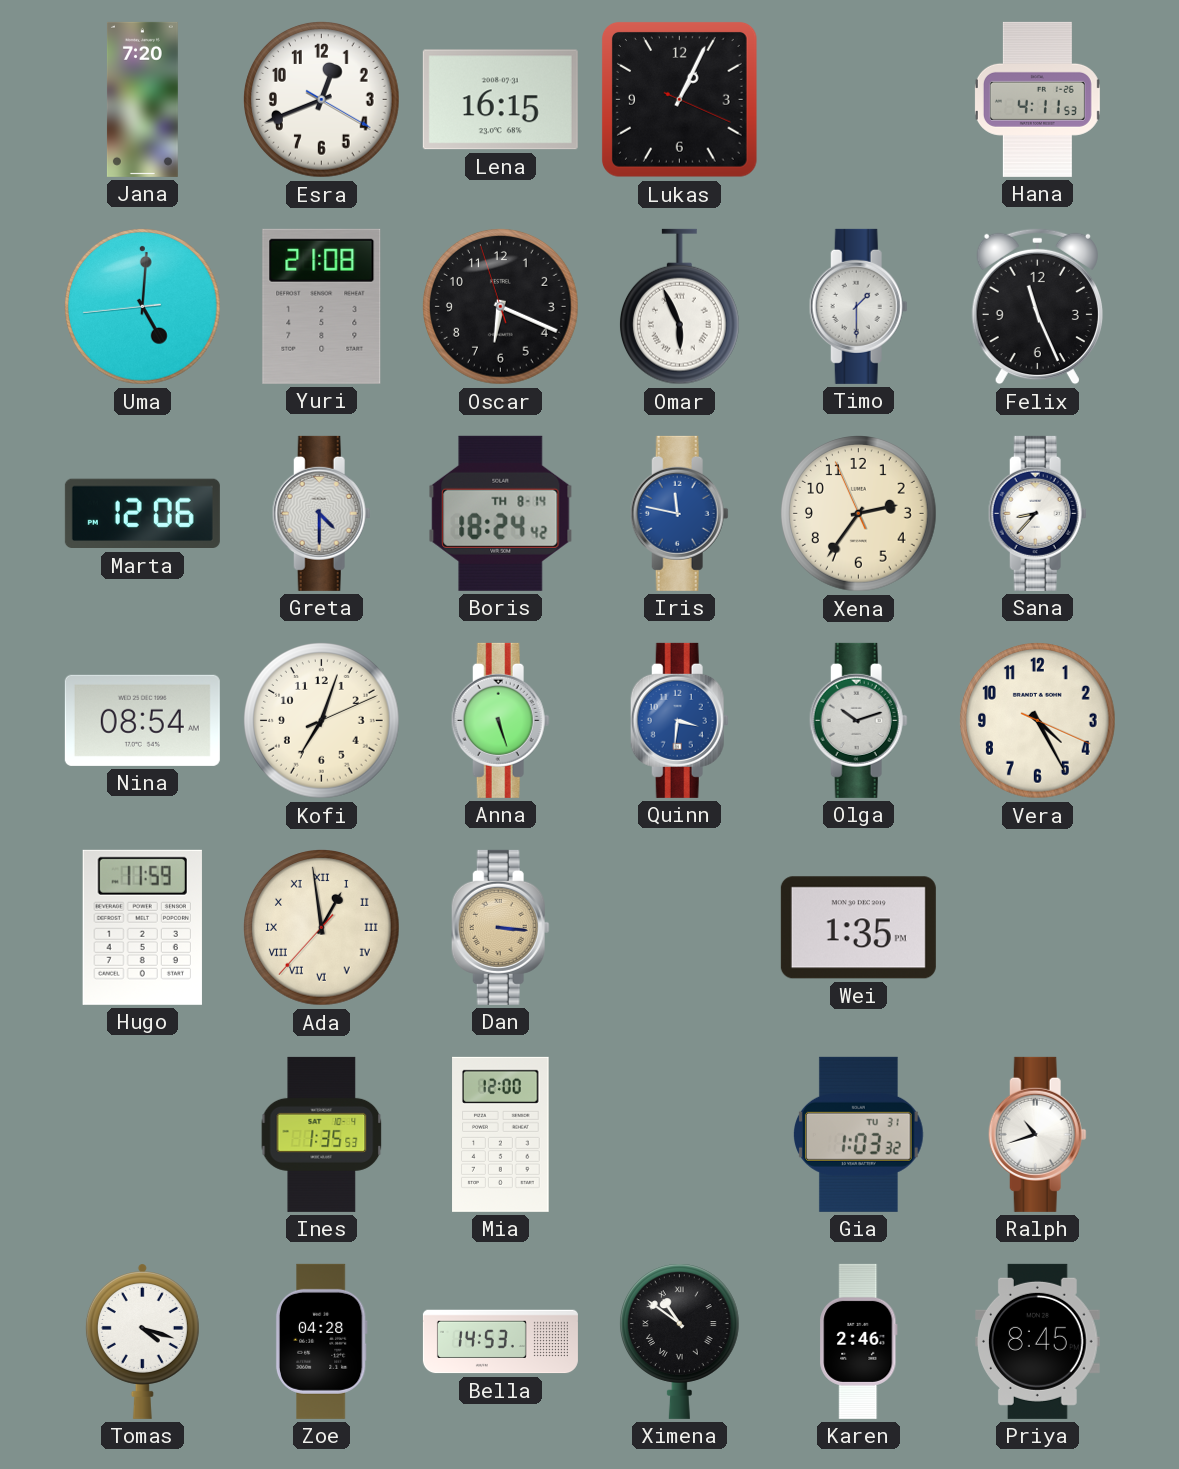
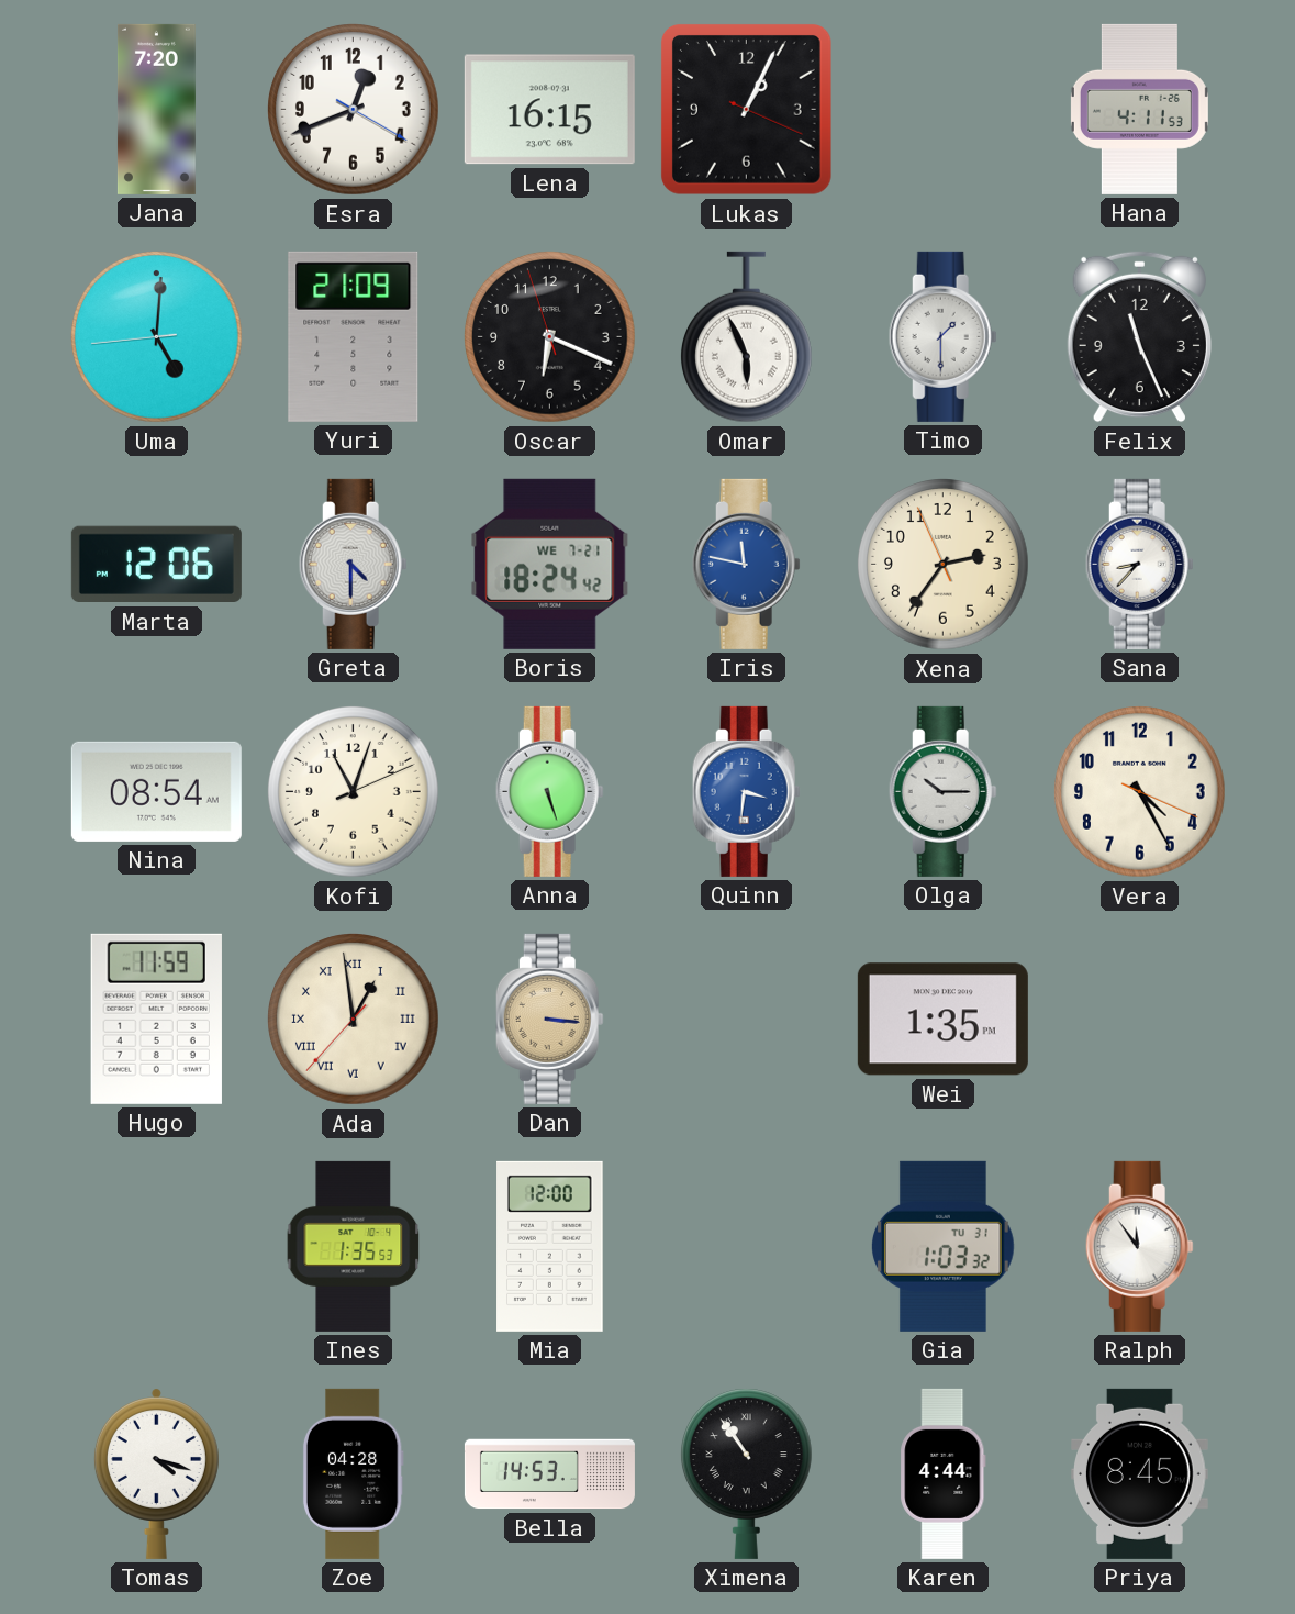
Yuri: 21:08 -> 21:09 (354, 336)
Boris date: TH 8-14 -> WE 7-21 (550, 564)
Kofi: 7:03 -> 11:03 (354, 792)
Olga: 10:12 -> 10:15 (942, 791)
Ralph: 10:42 -> 11:54 (1139, 1246)
Ximena: 10:51 -> 10:54 (746, 1473)
Karen: 2:46 -> 4:44 (944, 1473)
